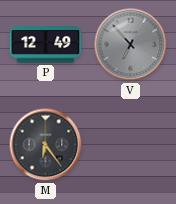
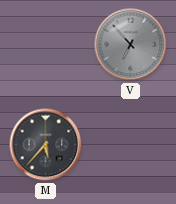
P: 12:49 -> none (46, 45)
M: 6:24 -> 5:37 (46, 145)
